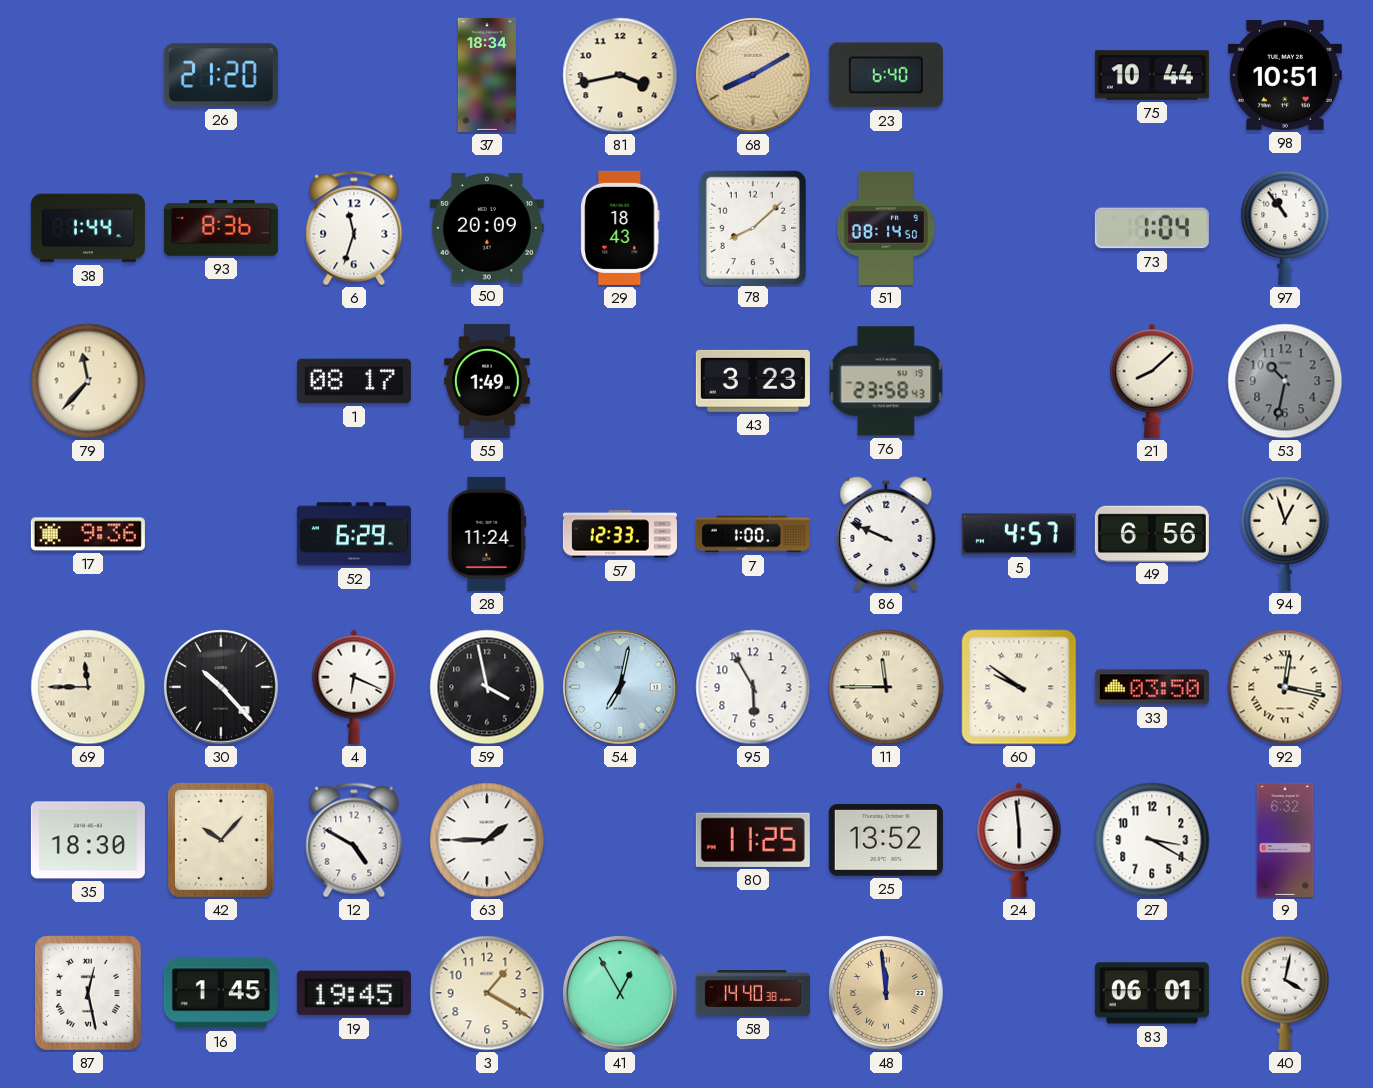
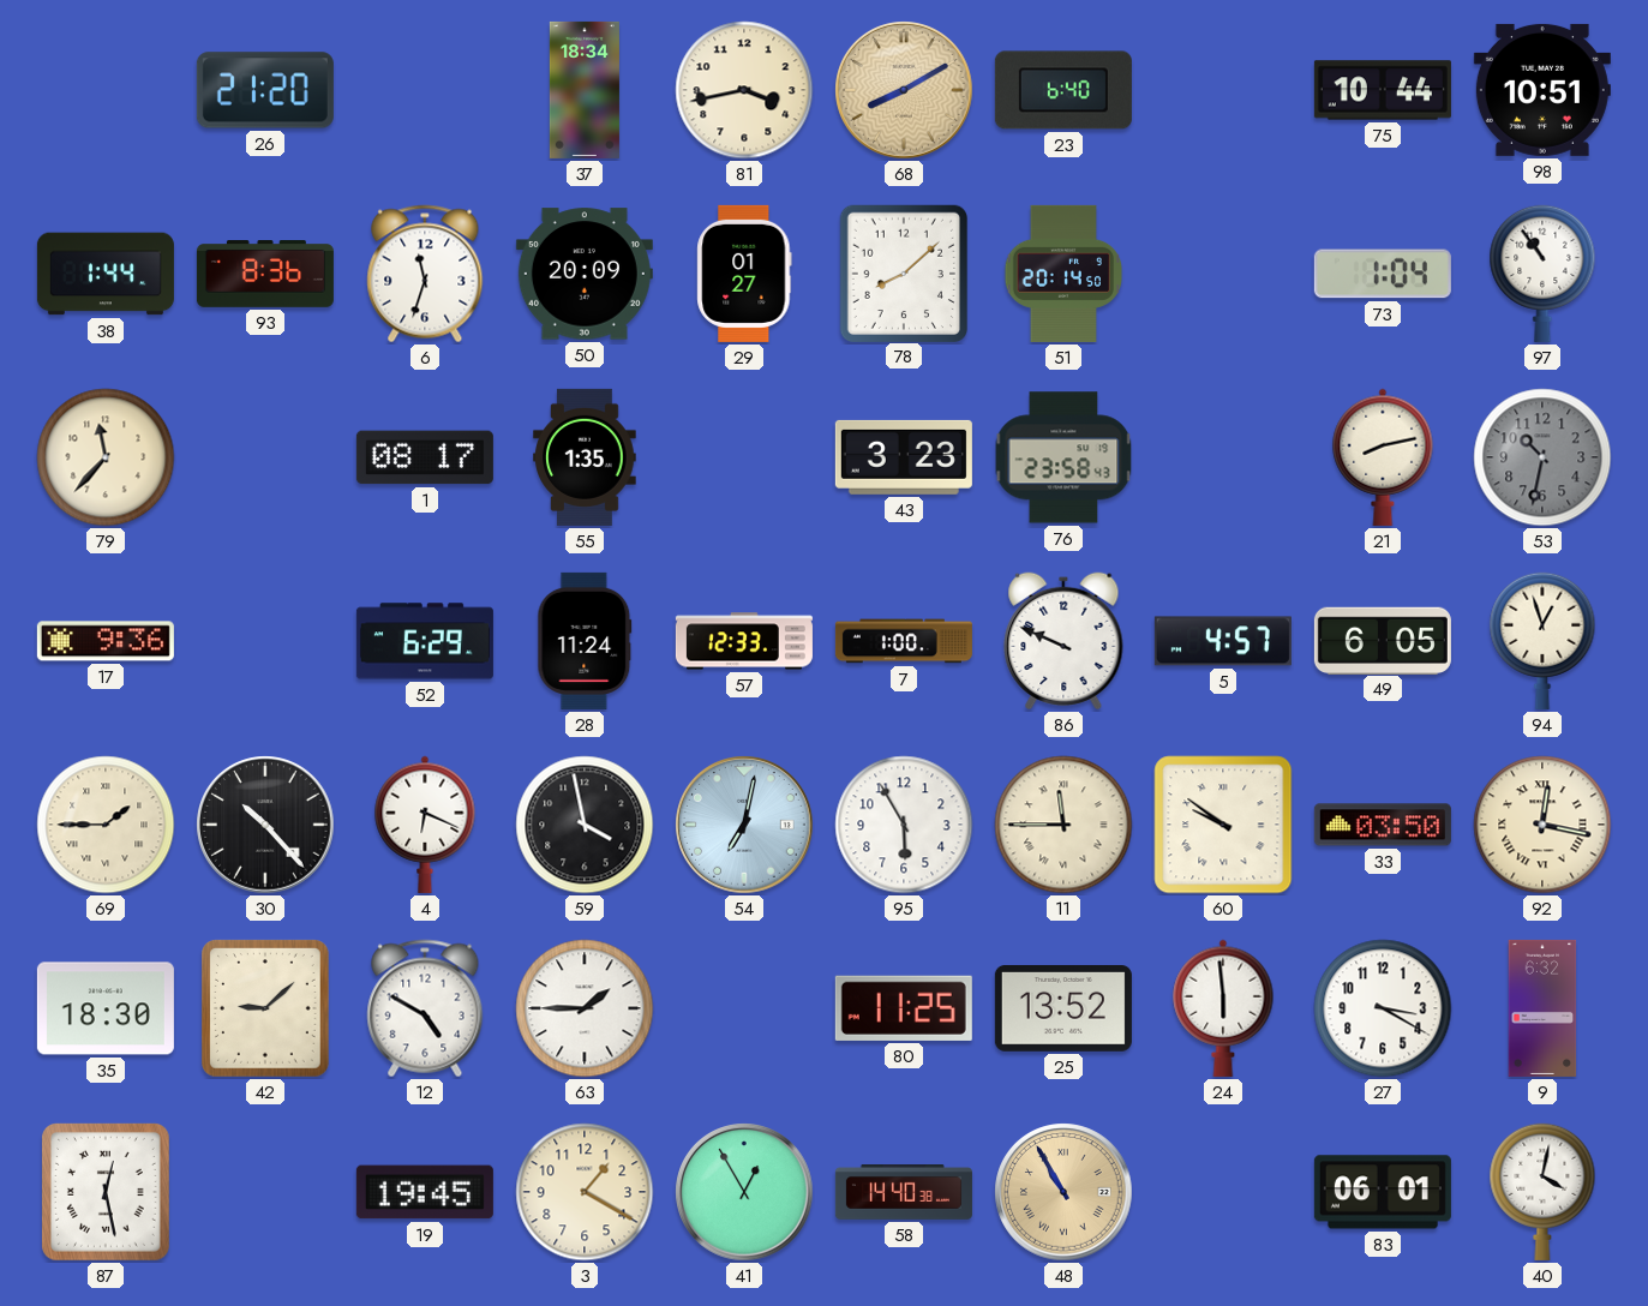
29: 18:43 -> 01:27 (744, 274)
51: 08:14 -> 20:14 (1063, 274)
55: 1:49 -> 1:35 (585, 457)
21: 8:08 -> 8:13 (1383, 457)
49: 6:56 -> 6:05 (1383, 640)
69: 11:45 -> 1:45 (106, 825)
42: 10:07 -> 9:08 (266, 1010)
16: 1:45 -> none (221, 993)
48: 11:59 -> 10:55 (1063, 1192)
